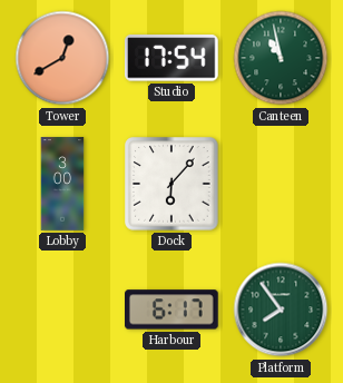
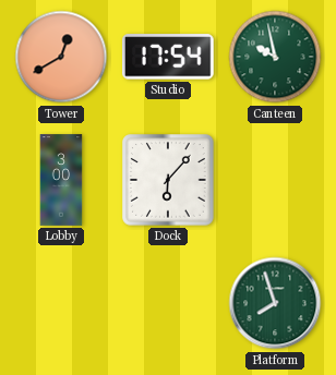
Canteen: 10:58 -> 9:58 (275, 57)
Harbour: 6:17 -> none (173, 310)
Platform: 7:54 -> 7:57 (275, 303)
